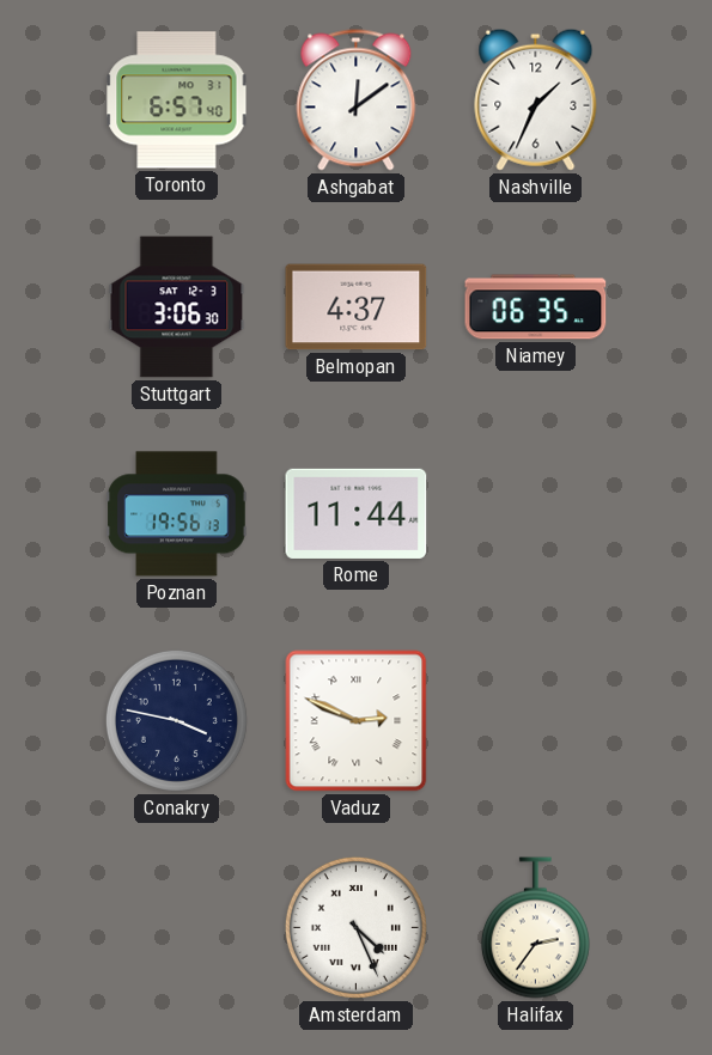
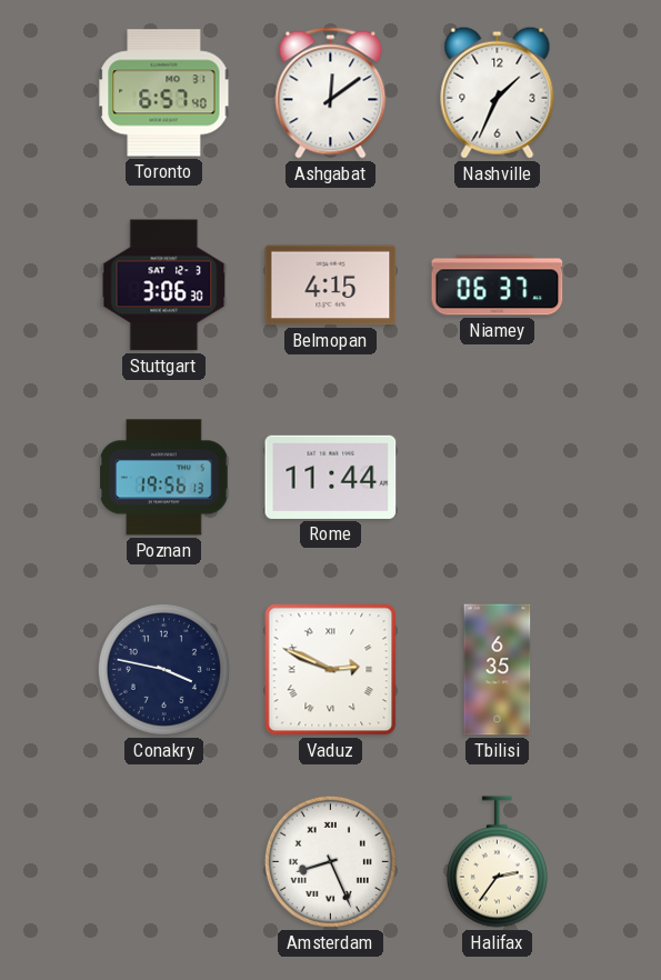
Belmopan: 4:37 -> 4:15 (331, 286)
Niamey: 06:35 -> 06:37 (498, 286)
Tbilisi: none -> 6:35 (498, 670)
Amsterdam: 4:26 -> 8:26 (330, 861)
